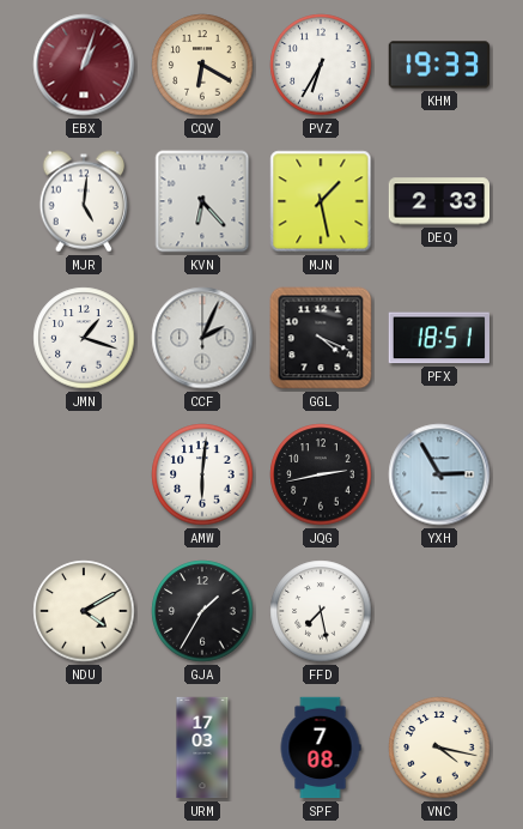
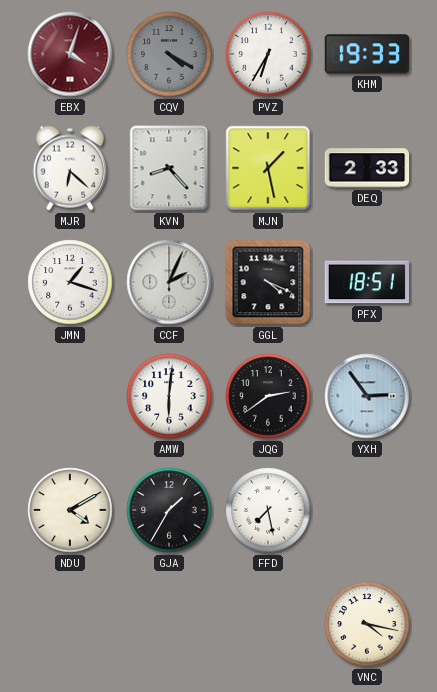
EBX: 1:03 -> 4:03 (70, 54)
CQV: 6:20 -> 4:20 (169, 54)
CQV dial: cream -> grey (169, 54)
MJR: 5:01 -> 6:22 (69, 168)
KVN: 6:23 -> 8:23 (169, 168)
JQG: 2:43 -> 2:39 (268, 396)
YXH: 2:55 -> 2:54 (367, 396)
URM: 17:03 -> none (202, 748)
SPF: 7:08 -> none (321, 748)
